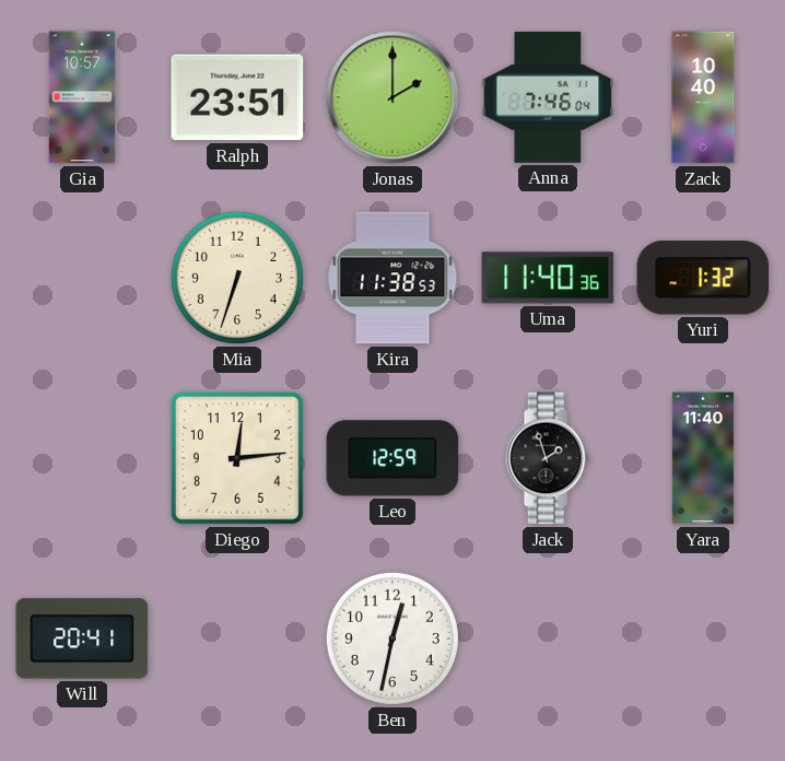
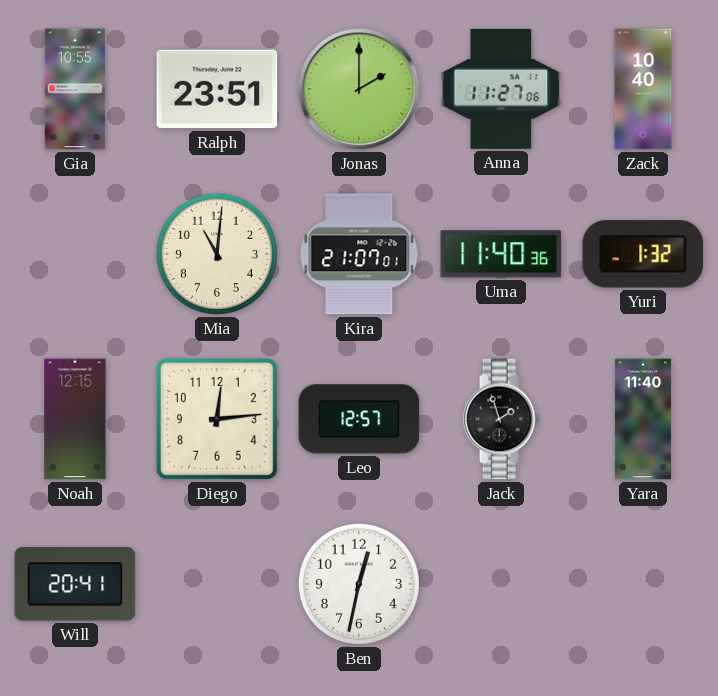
Gia: 10:57 -> 10:55 (75, 89)
Anna: 7:46 -> 11:27 (501, 89)
Mia: 6:33 -> 11:01 (217, 254)
Kira: 11:38 -> 21:07 (359, 254)
Noah: none -> 12:15 (75, 419)
Leo: 12:59 -> 12:57 (359, 419)
